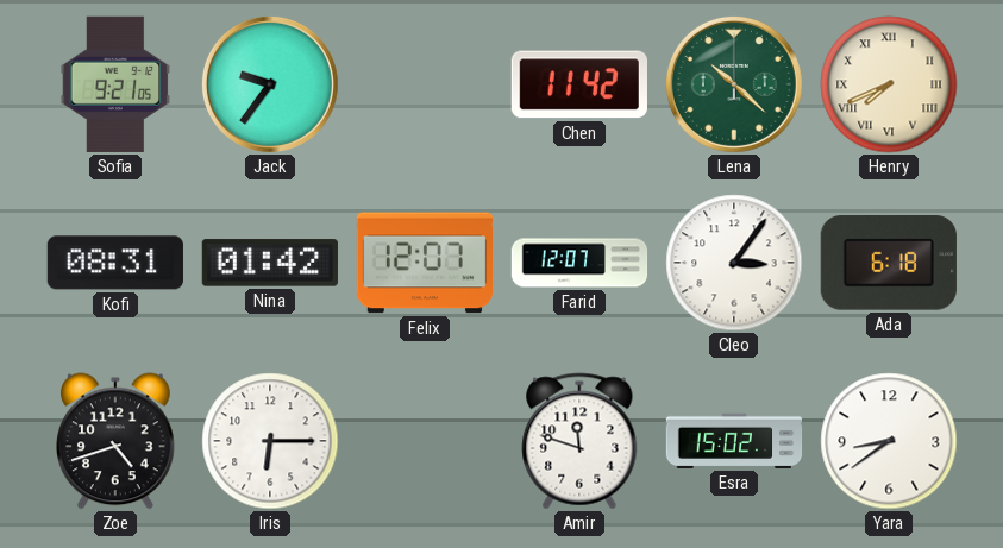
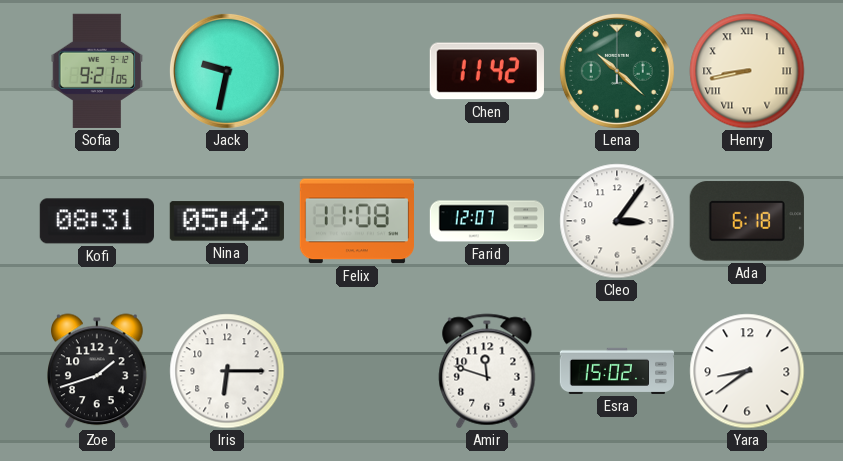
Jack: 9:36 -> 9:32 (227, 71)
Henry: 7:41 -> 8:43 (747, 71)
Nina: 01:42 -> 05:42 (227, 221)
Felix: 12:07 -> 11:08 (356, 221)
Zoe: 4:42 -> 1:42 (98, 371)
